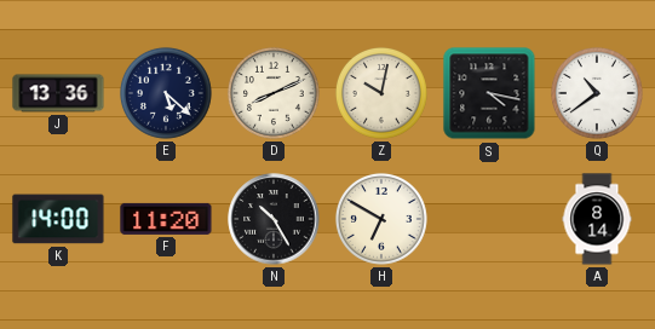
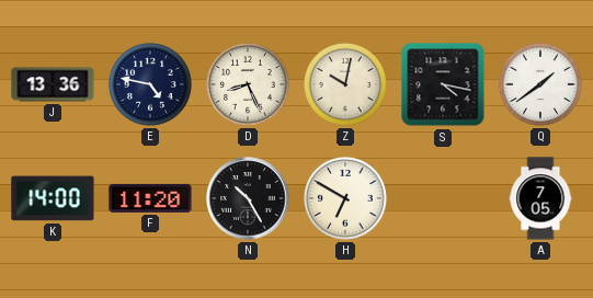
E: 5:22 -> 4:47 (150, 84)
D: 8:11 -> 8:26 (248, 84)
Q: 10:39 -> 1:39 (540, 84)
A: 8:14 -> 7:05 (540, 198)
